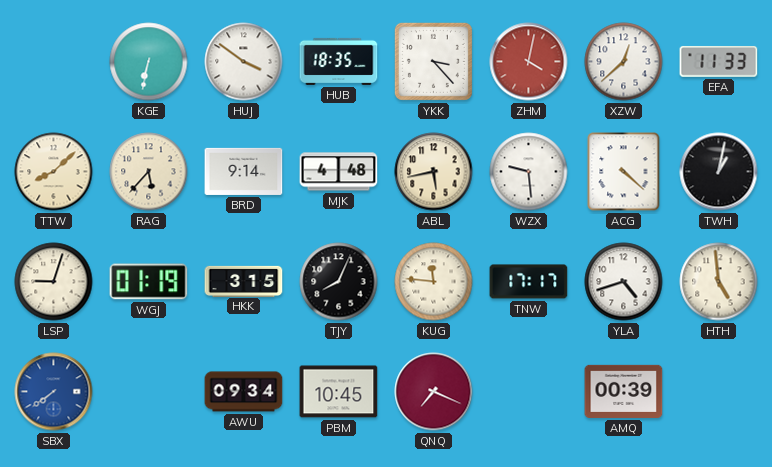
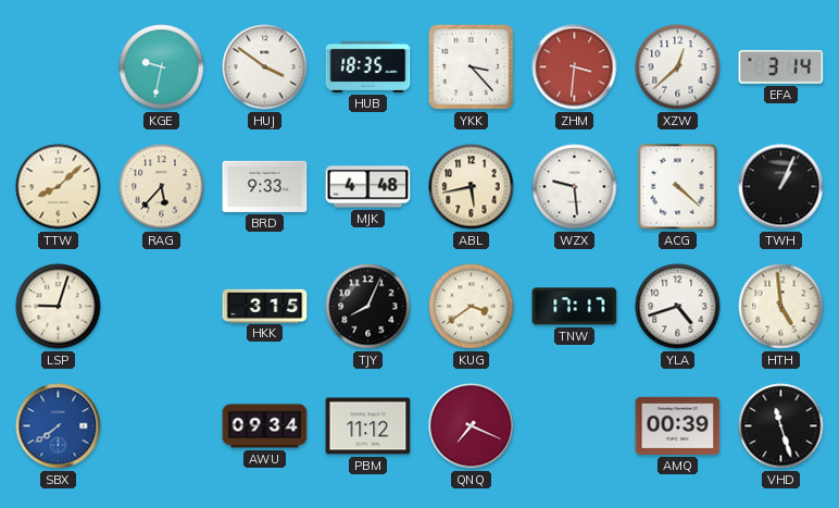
KGE: 6:32 -> 9:32 (162, 67)
ZHM: 4:02 -> 3:31 (575, 67)
EFA: 11:33 -> 3:14 (781, 66)
BRD: 9:14 -> 9:33 (265, 186)
TWH: 1:02 -> 1:04 (781, 187)
WGJ: 01:19 -> none (149, 282)
KUG: 11:46 -> 3:39 (472, 307)
PBM: 10:45 -> 11:12 (368, 426)
VHD: none -> 11:27 (781, 426)
